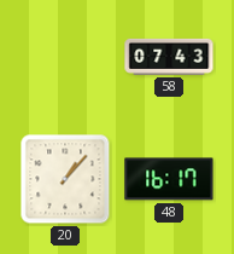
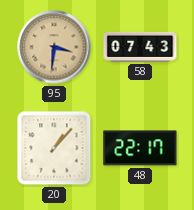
95: none -> 3:31 (54, 47)
48: 16:17 -> 22:17 (140, 148)
